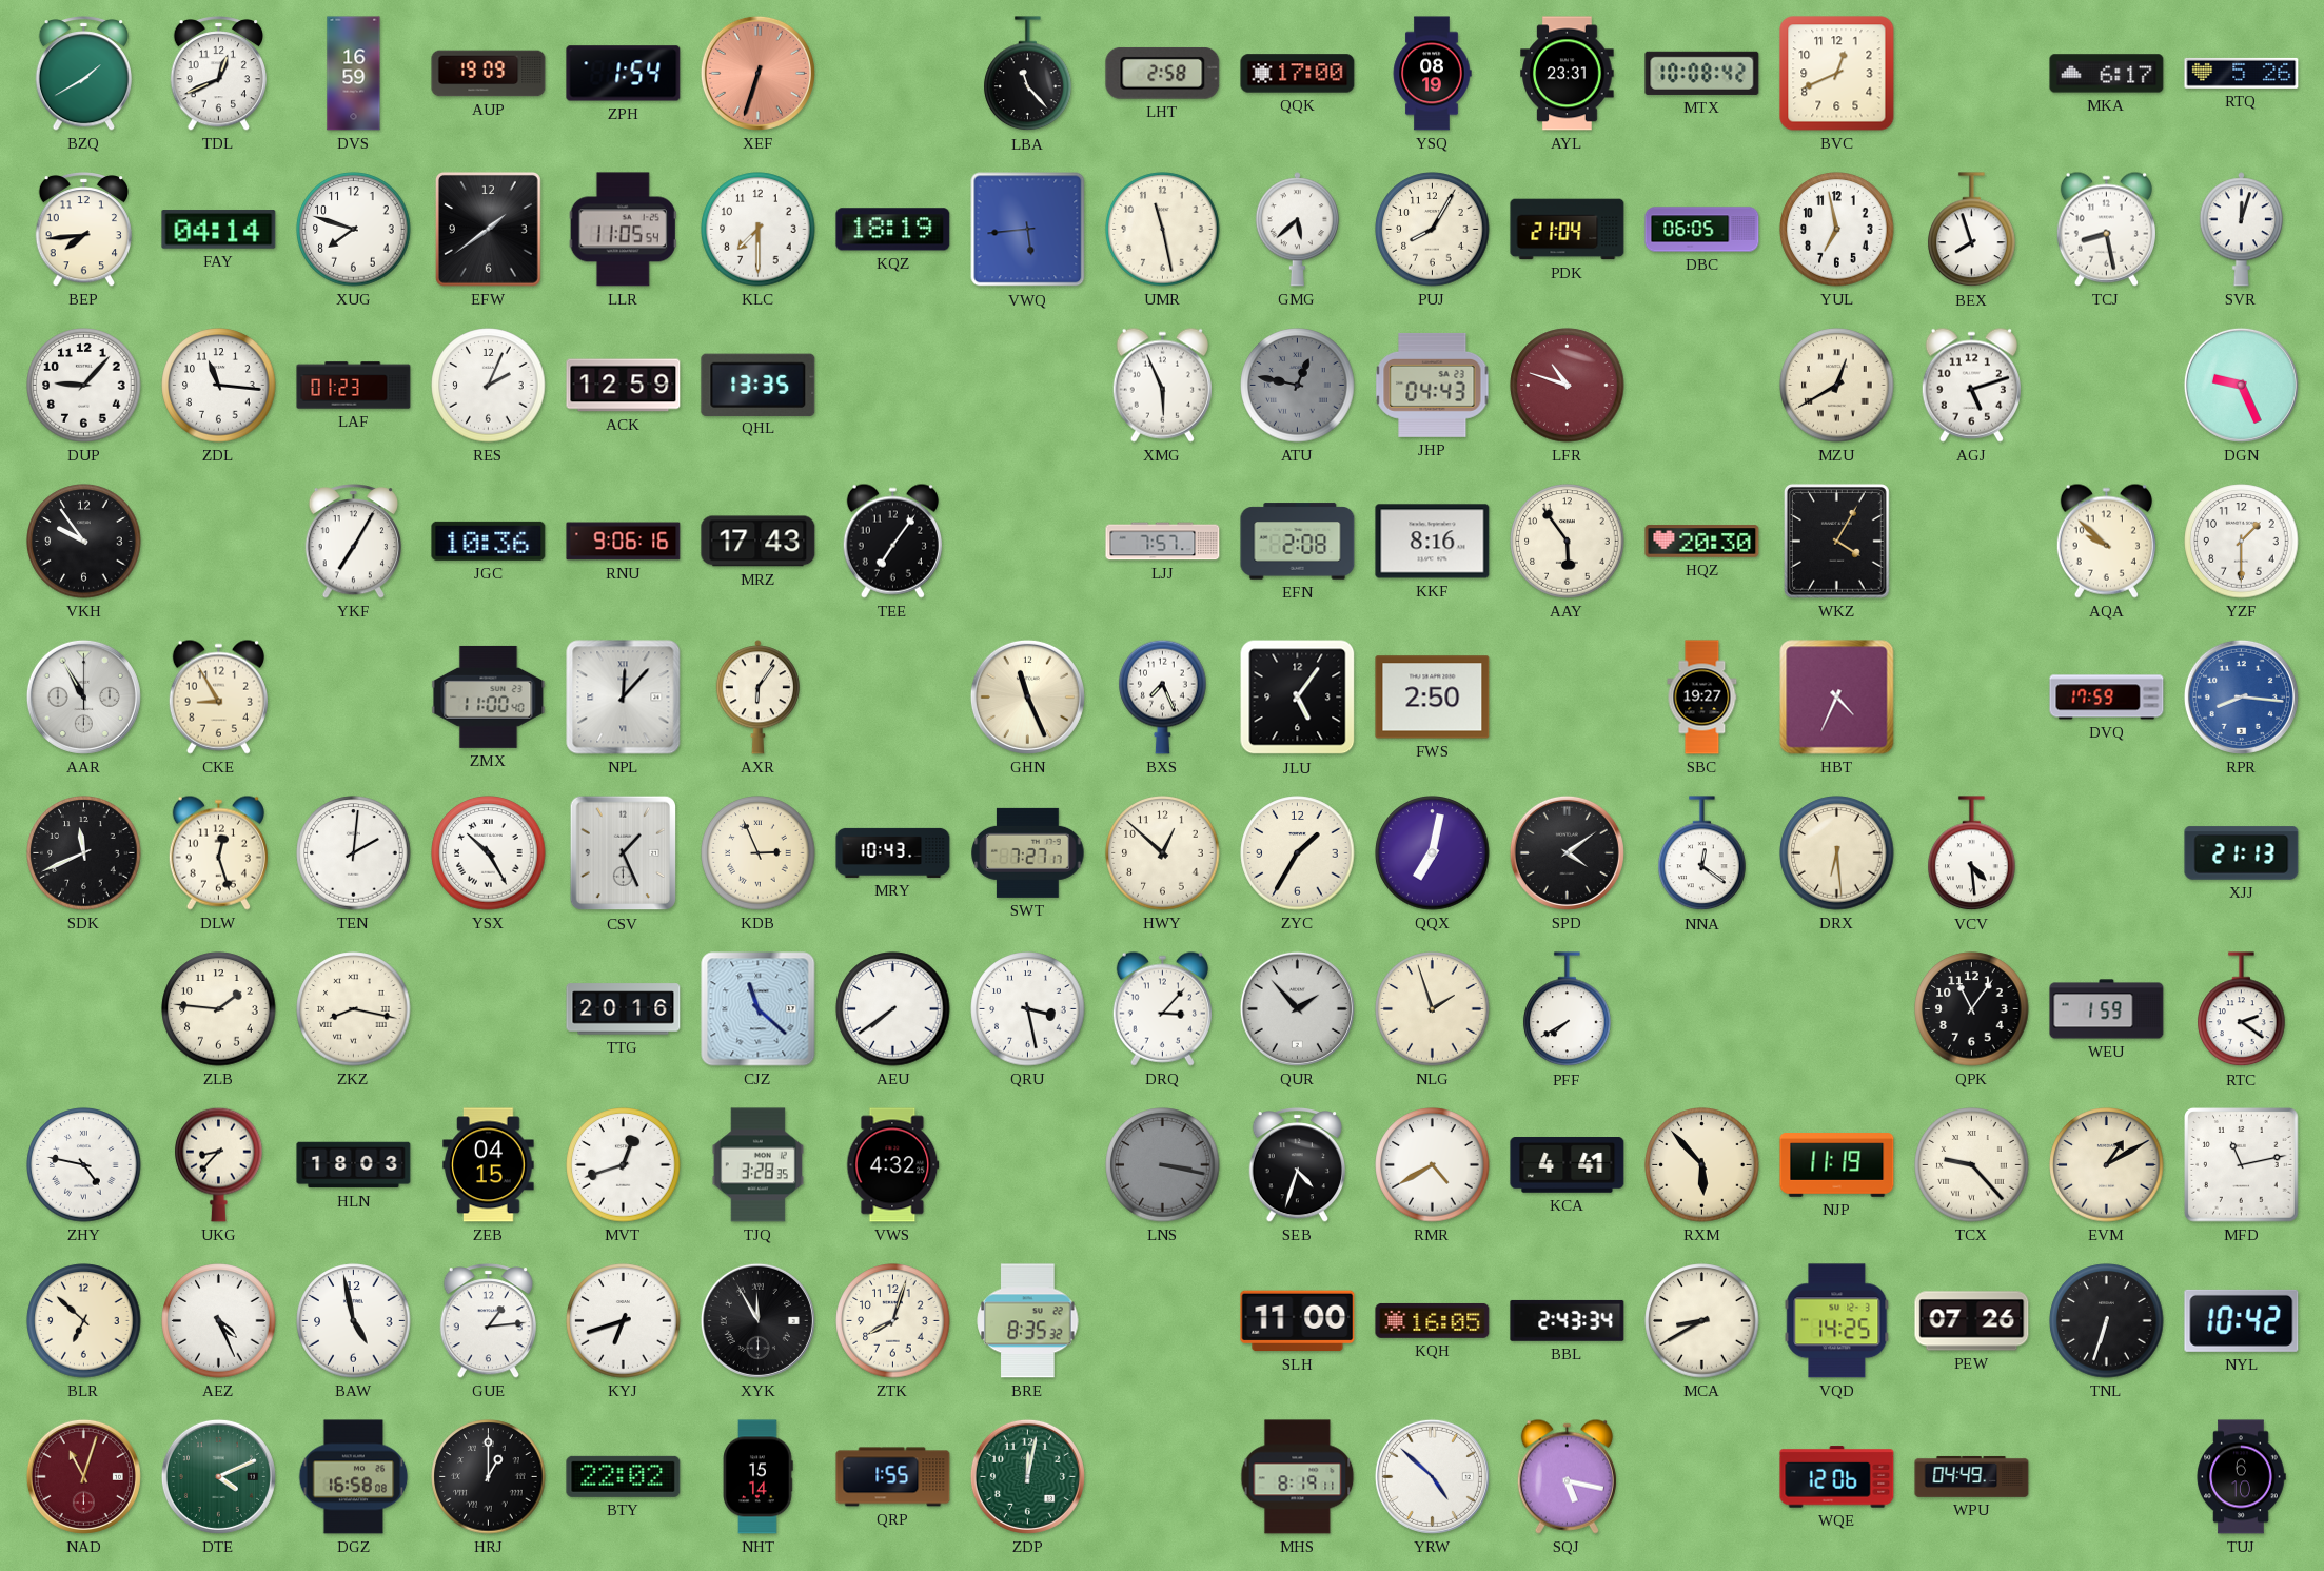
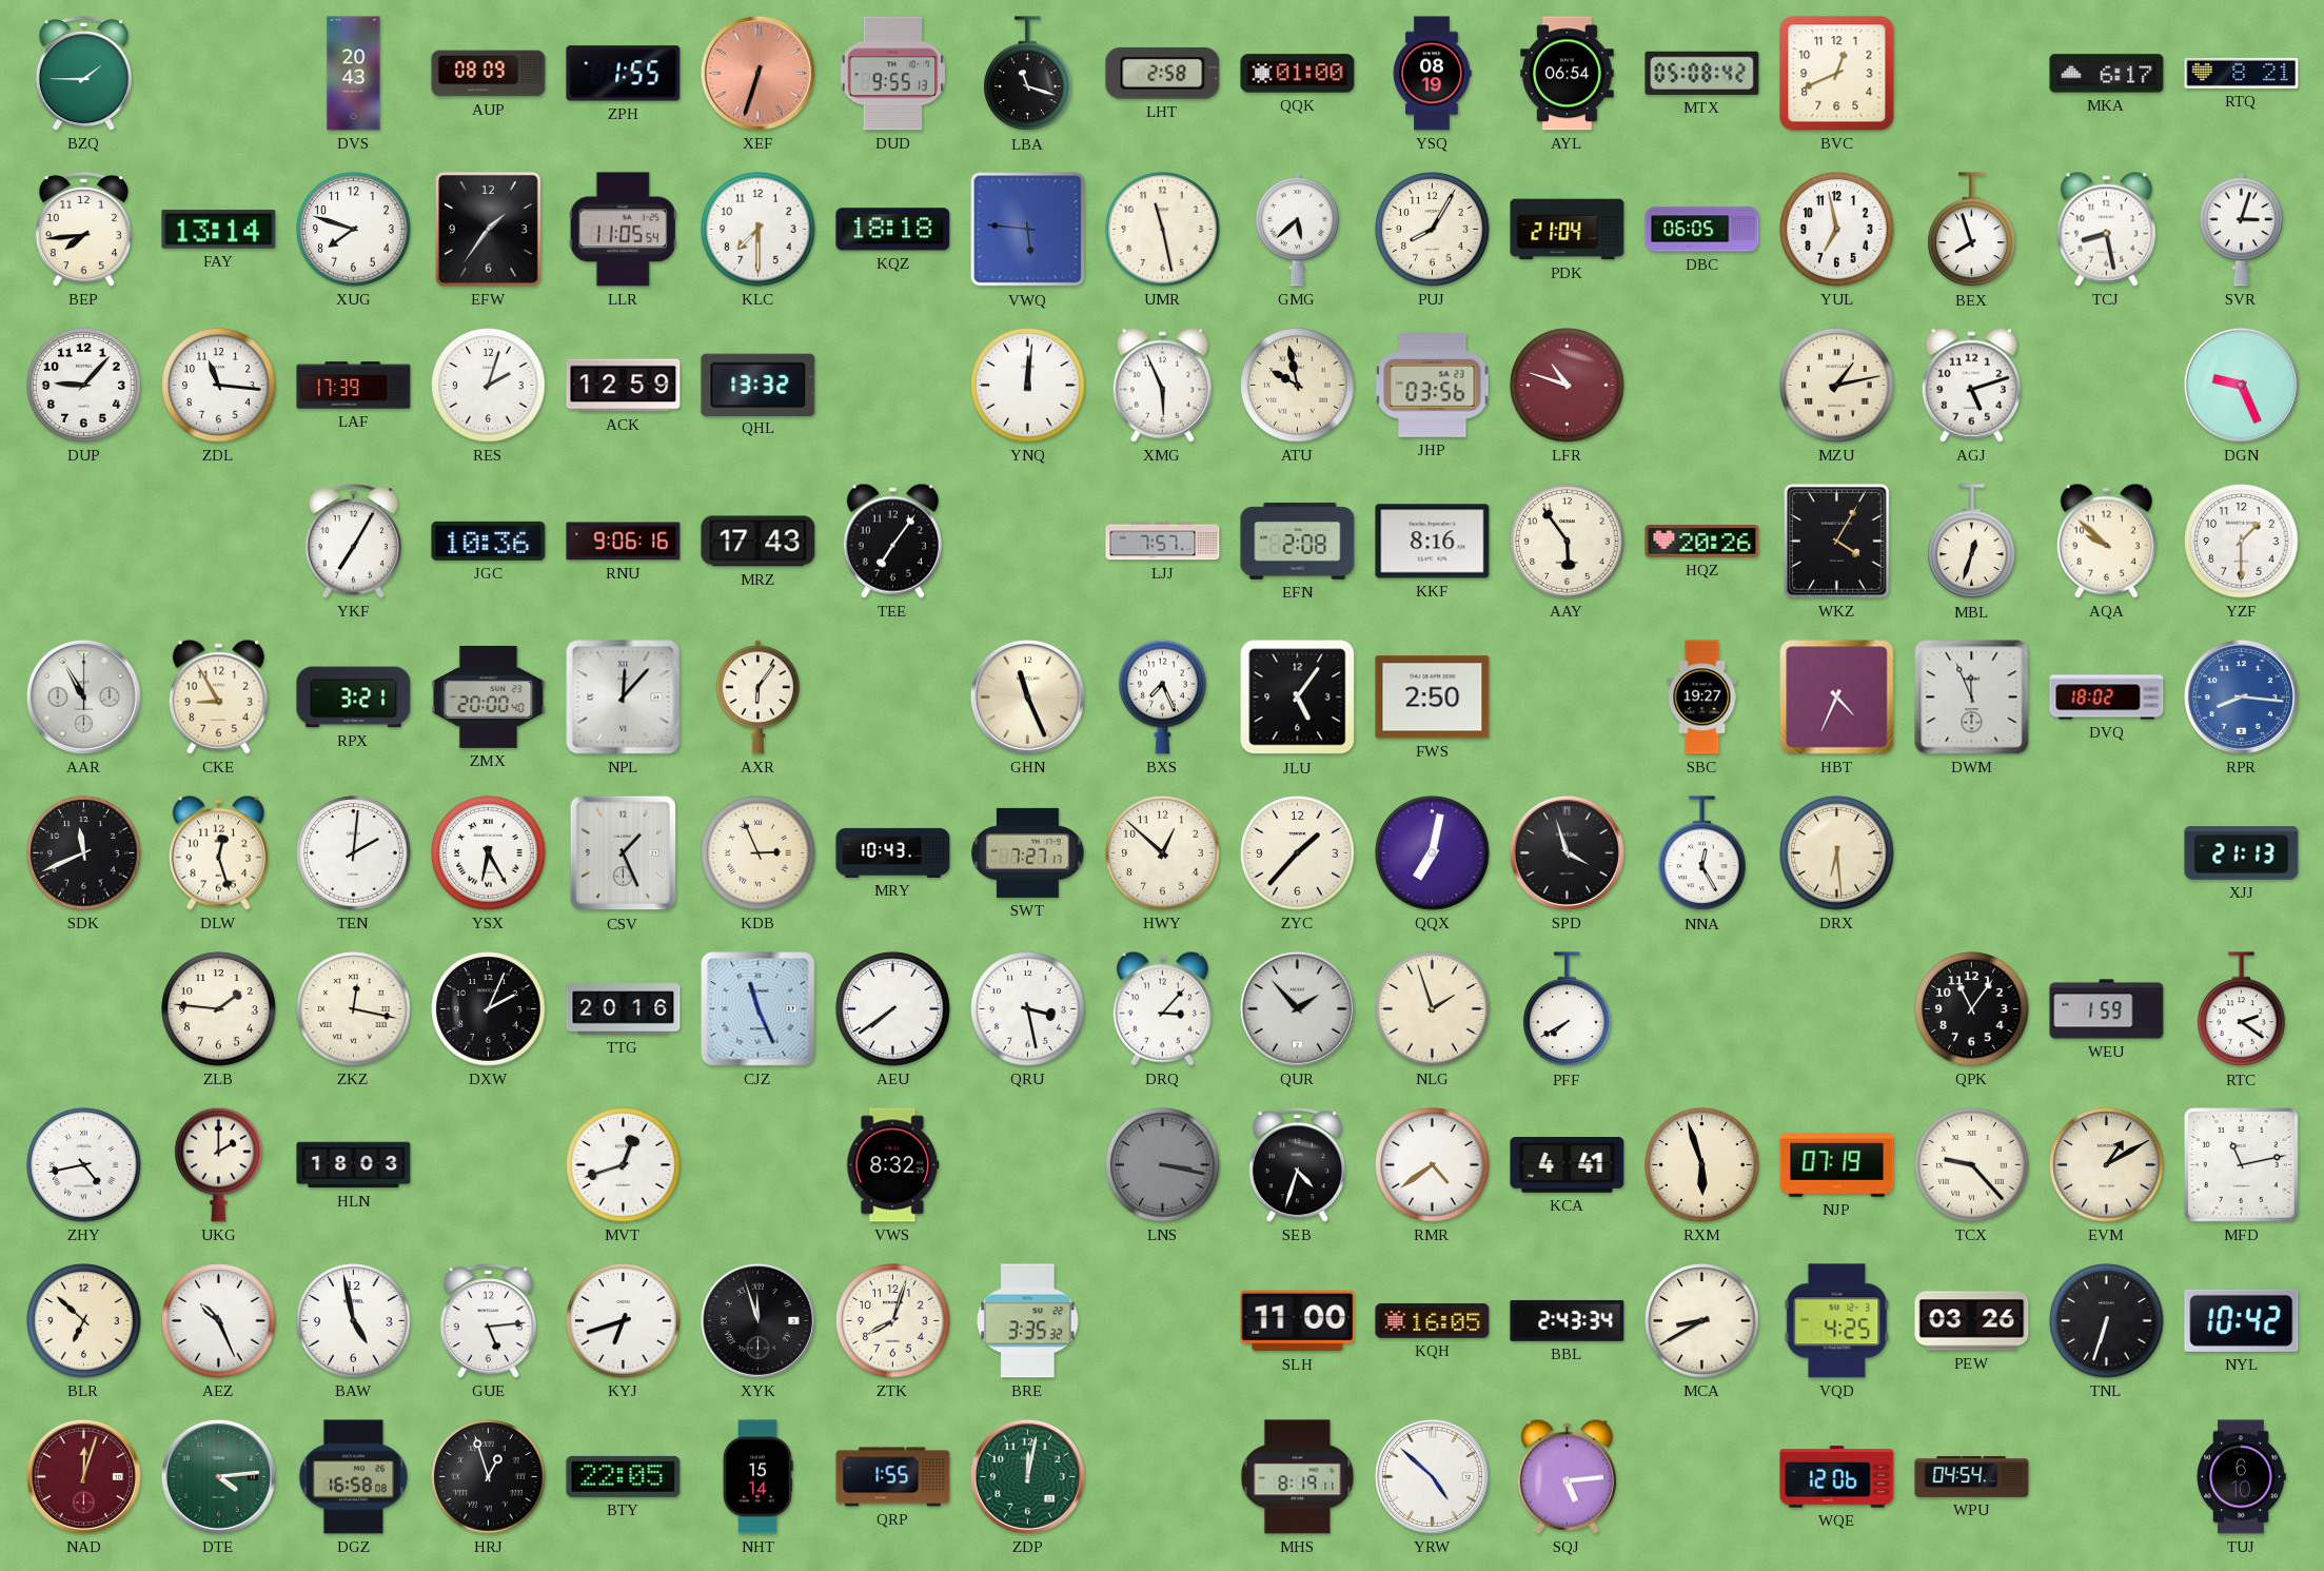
BZQ: 1:40 -> 1:45 (83, 74)
TDL: 12:41 -> none (218, 74)
DVS: 16:59 -> 20:43 (354, 74)
AUP: 19:09 -> 08:09 (489, 74)
ZPH: 1:54 -> 1:55 (624, 74)
DUD: none -> 9:55 (892, 74)
LBA: 11:23 -> 11:18 (1028, 74)
QQK: 17:00 -> 01:00 (1298, 74)
AYL: 23:31 -> 06:54 (1568, 74)
MTX: 10:08 -> 05:08 (1702, 73)
RTQ: 5:26 -> 8:21 (2242, 73)
FAY: 04:14 -> 13:14 (219, 230)
EFW: 1:39 -> 1:36 (488, 229)
KQZ: 18:19 -> 18:18 (893, 230)
VWQ: 5:44 -> 5:46 (1028, 230)
SVR: 12:03 -> 3:03 (2241, 230)
LAF: 01:23 -> 17:39 (354, 386)
RES: 2:04 -> 2:03 (489, 386)
QHL: 13:35 -> 13:32 (759, 385)
YNQ: none -> 12:01 (1028, 386)
ATU: 12:47 -> 9:58 (1298, 386)
ATU dial: grey -> cream (1298, 386)
JHP: 04:43 -> 03:56 (1433, 385)
MZU: 12:40 -> 1:13 (1837, 386)
VKH: 9:54 -> none (84, 542)
HQZ: 20:30 -> 20:26 (1702, 542)
MBL: none -> 12:33 (1972, 542)
RPX: none -> 3:21 (354, 698)
ZMX: 11:00 -> 20:00 (489, 696)
DWM: none -> 11:56 (1972, 698)
DVQ: 17:59 -> 18:02 (2107, 698)
YSX: 10:25 -> 6:25 (489, 853)
ZYC: 1:35 -> 1:37 (1298, 853)
SPD: 4:09 -> 3:57 (1567, 852)
NNA: 12:21 -> 12:25 (1702, 853)
VCV: 4:29 -> none (1972, 853)
ZKZ: 8:17 -> 12:17 (354, 1009)
DXW: none -> 2:04 (489, 1009)
CJZ: 11:22 -> 11:26 (759, 1009)
ZHY: 4:47 -> 4:43 (84, 1165)
UKG: 8:37 -> 2:00 (219, 1164)
ZEB: 04:15 -> none (489, 1165)
TJQ: 3:28 -> none (757, 1165)
VWS: 4:32 -> 8:32 (893, 1165)
RMR: 4:40 -> 4:39 (1433, 1165)
RXM: 5:53 -> 5:57 (1702, 1165)
NJP: 11:19 -> 07:19 (1837, 1165)
AEZ: 4:26 -> 10:26 (219, 1321)
GUE: 1:14 -> 5:14 (488, 1321)
XYK: 11:55 -> 11:57 (757, 1320)
BRE: 8:35 -> 3:35 (1028, 1321)
VQD: 14:25 -> 4:25 (1837, 1321)
PEW: 07:26 -> 03:26 (1972, 1321)
NAD: 11:03 -> 12:03 (83, 1476)
DTE: 4:11 -> 4:14 (218, 1476)
HRJ: 1:00 -> 12:57 (489, 1477)
BTY: 22:02 -> 22:05 (624, 1476)
SQJ: 5:17 -> 5:14 (1567, 1476)
WPU: 04:49 -> 04:54 (1972, 1476)
